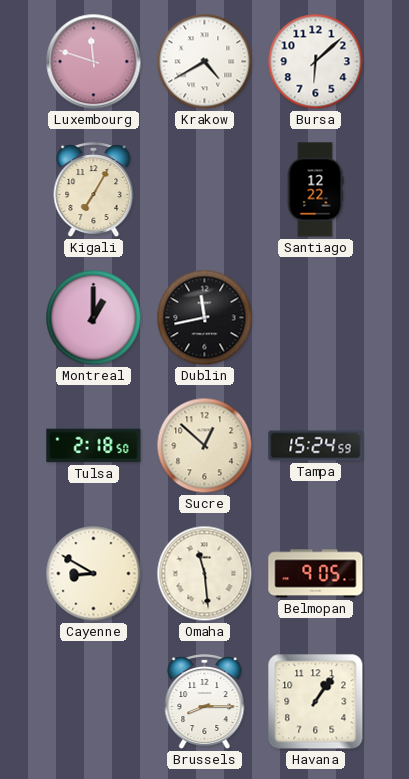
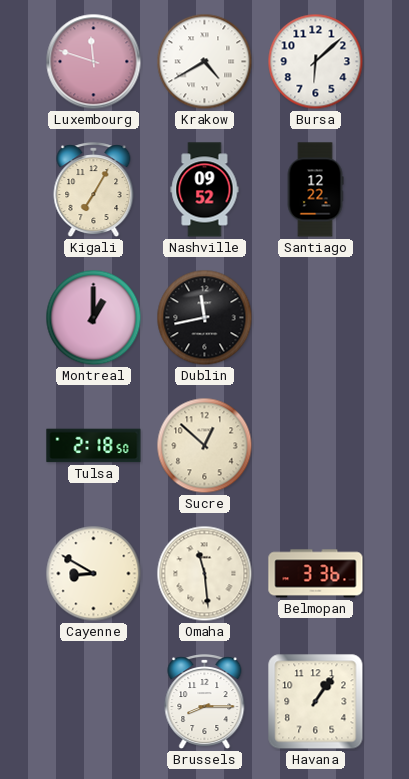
Nashville: none -> 09:52 (205, 190)
Tampa: 15:24 -> none (316, 446)
Belmopan: 9:05 -> 3:36 (316, 574)
